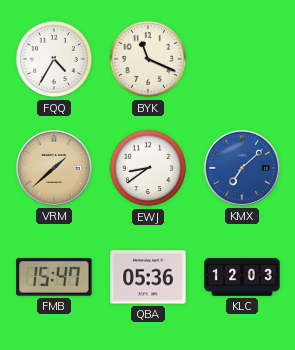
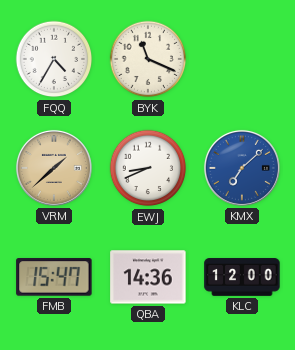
EWJ: 8:39 -> 8:41 (148, 168)
QBA: 05:36 -> 14:36 (148, 277)
KLC: 12:03 -> 12:00 (242, 277)
